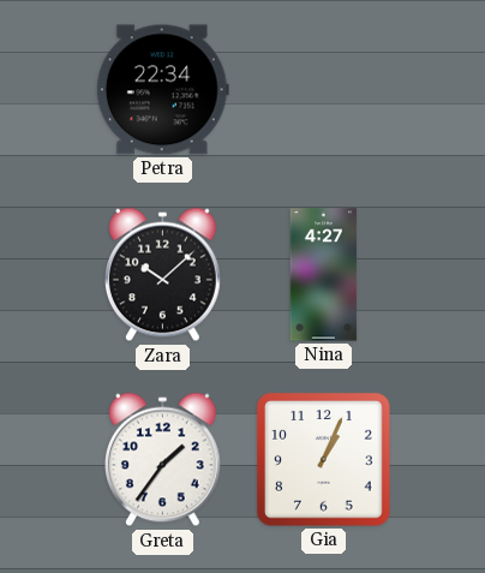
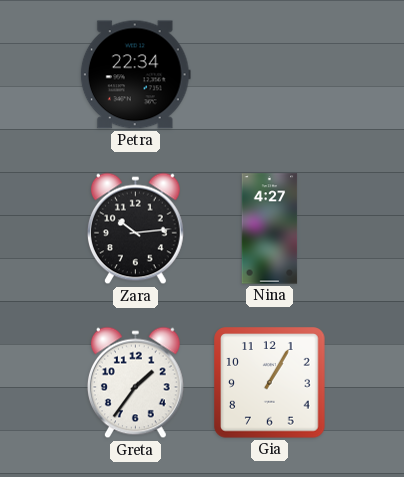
Zara: 10:08 -> 10:14 (135, 229)
Gia: 1:04 -> 1:05 (270, 383)
